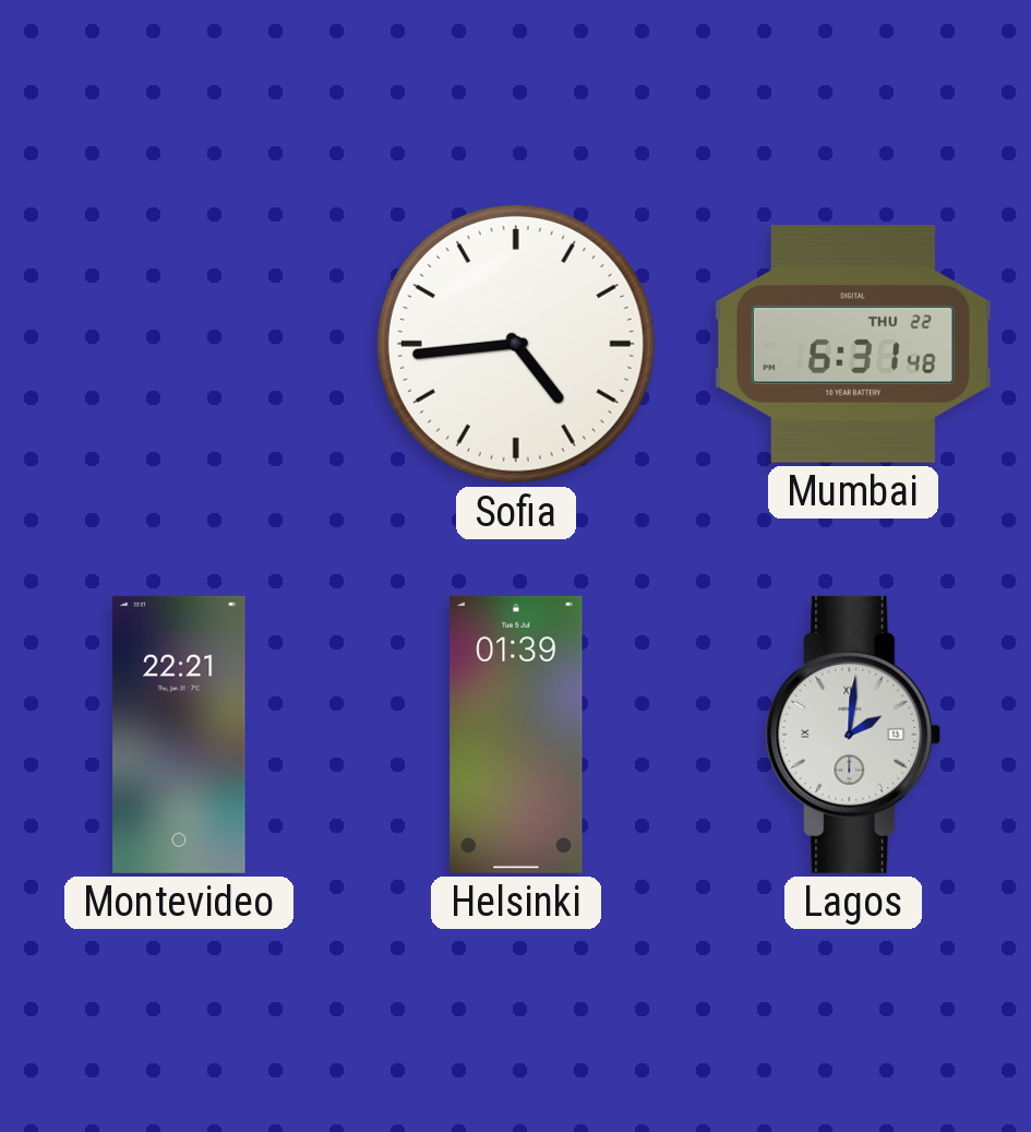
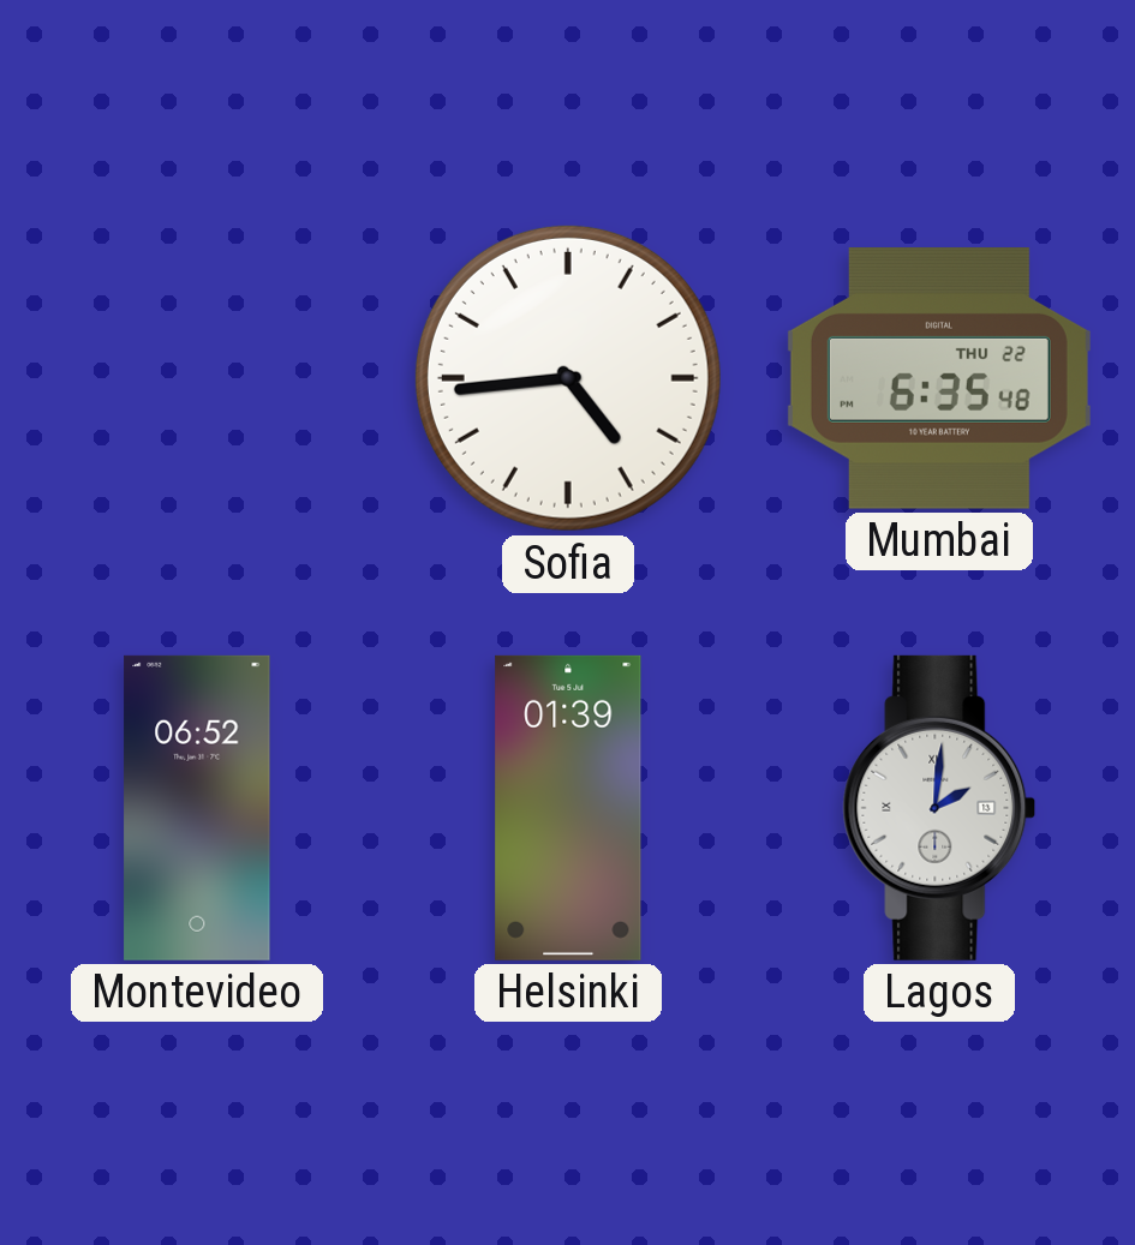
Mumbai: 6:31 -> 6:35 (939, 378)
Montevideo: 22:21 -> 06:52 (197, 808)
